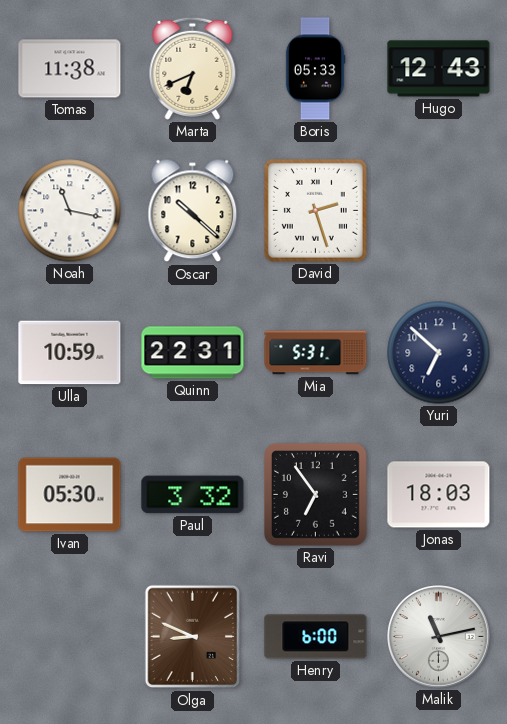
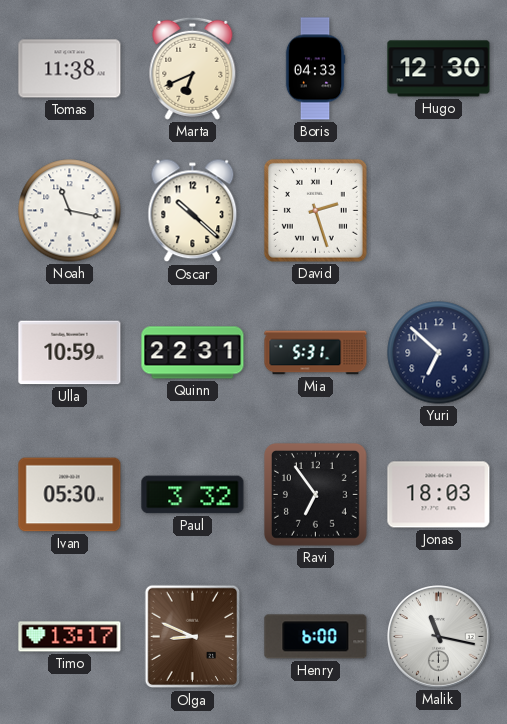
Boris: 05:33 -> 04:33 (315, 69)
Hugo: 12:43 -> 12:30 (439, 69)
Timo: none -> 13:17 (70, 637)
Malik: 11:13 -> 11:17 (439, 637)
